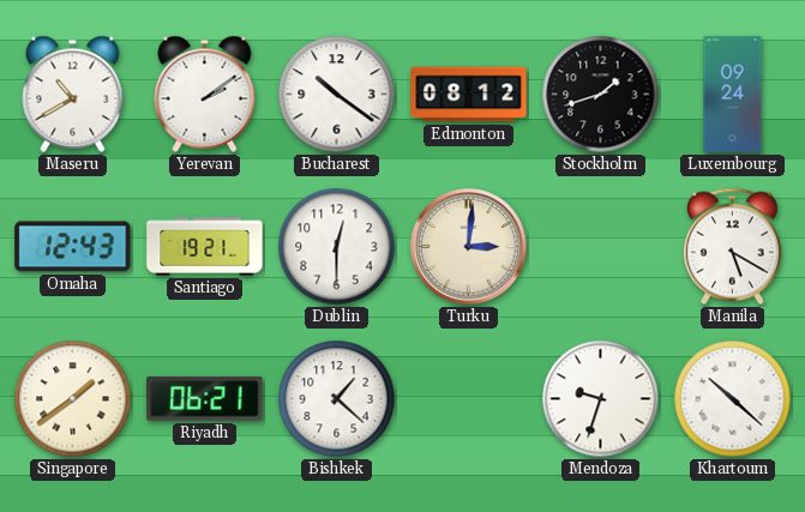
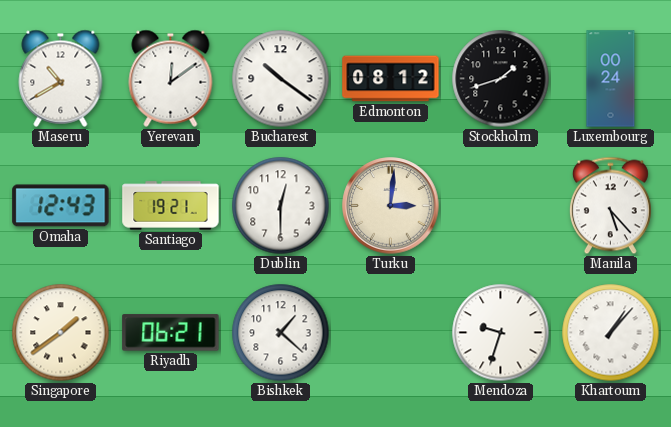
Yerevan: 2:09 -> 12:09 (171, 78)
Luxembourg: 09:24 -> 00:24 (611, 79)
Manila: 5:20 -> 5:23 (610, 206)
Khartoum: 10:22 -> 1:07 (611, 333)
